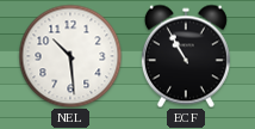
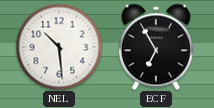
ECF: 10:55 -> 6:55 (156, 47)
